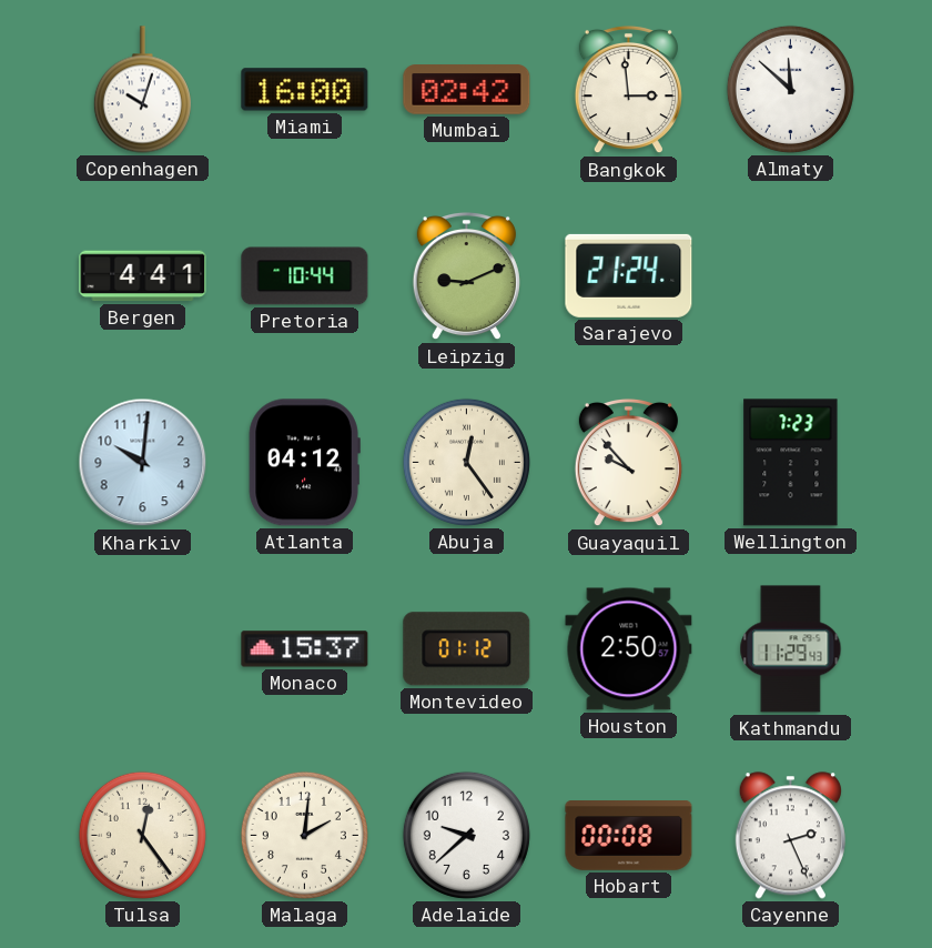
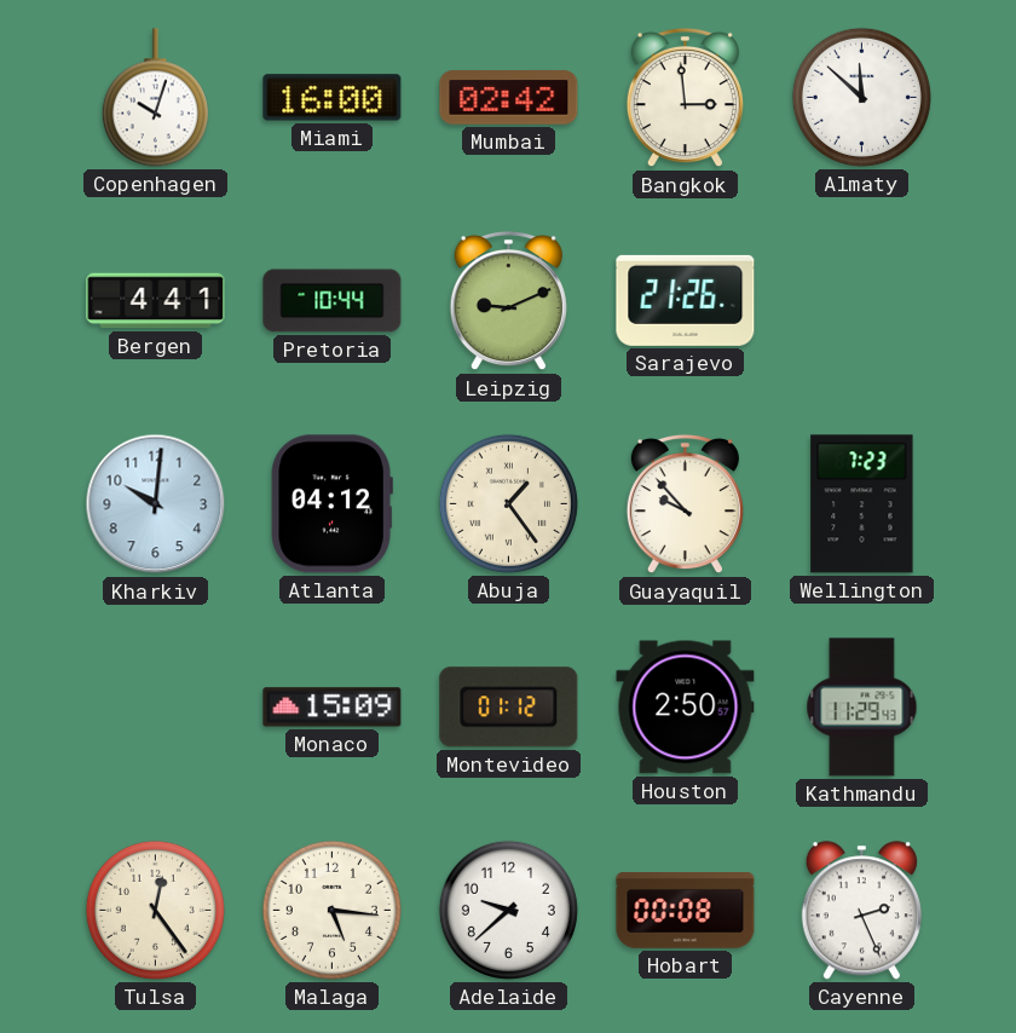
Sarajevo: 21:24 -> 21:26 (686, 300)
Abuja: 12:24 -> 1:24 (508, 503)
Monaco: 15:37 -> 15:09 (333, 708)
Malaga: 2:01 -> 5:16 (331, 910)
